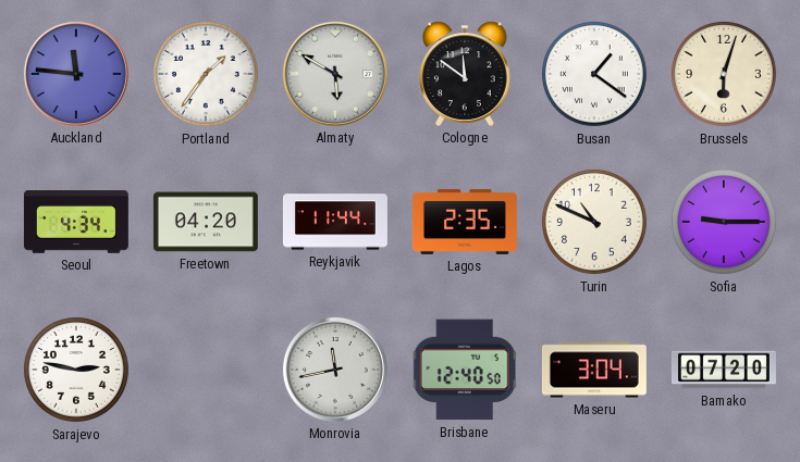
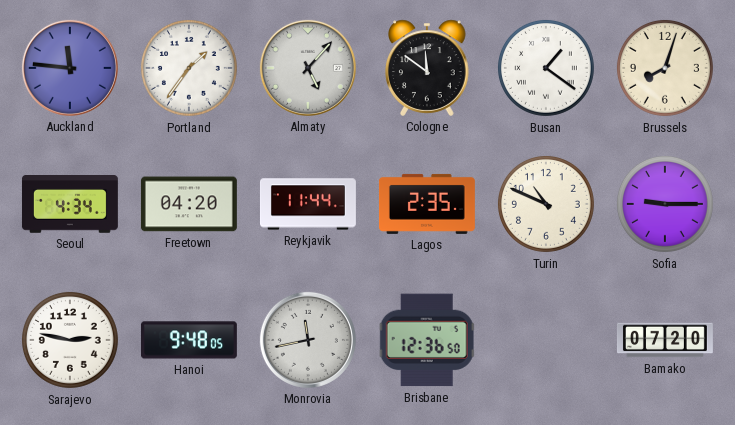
Almaty: 5:50 -> 5:07 (308, 68)
Brussels: 6:03 -> 8:03 (665, 68)
Hanoi: none -> 9:48 (189, 340)
Brisbane: 12:40 -> 12:36 (427, 340)
Maseru: 3:04 -> none (594, 370)
